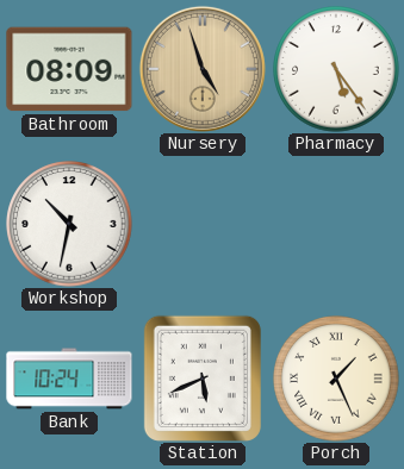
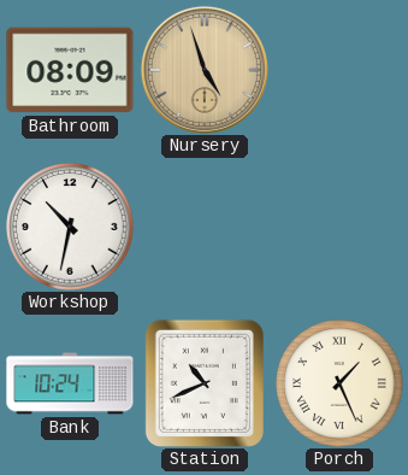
Pharmacy: 5:24 -> none (336, 69)
Station: 5:41 -> 10:41 (205, 383)
